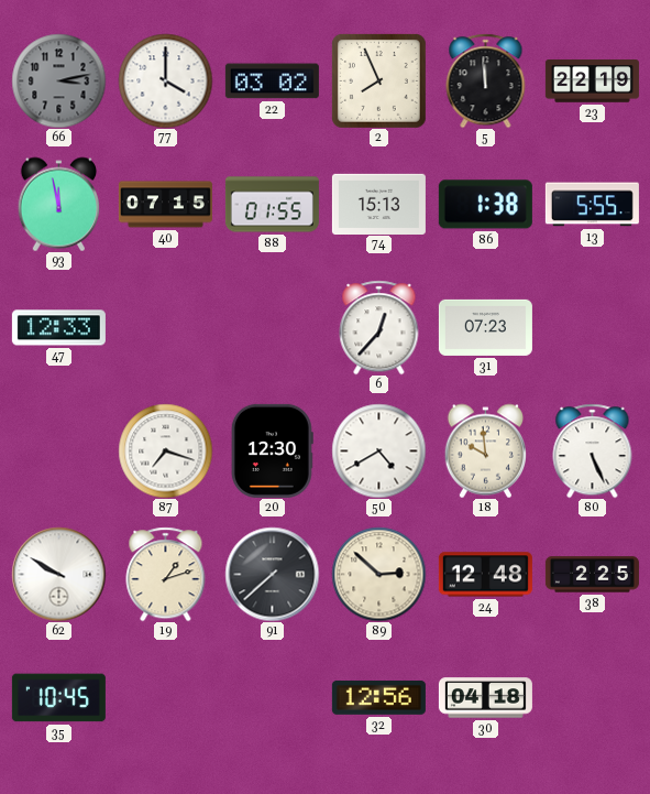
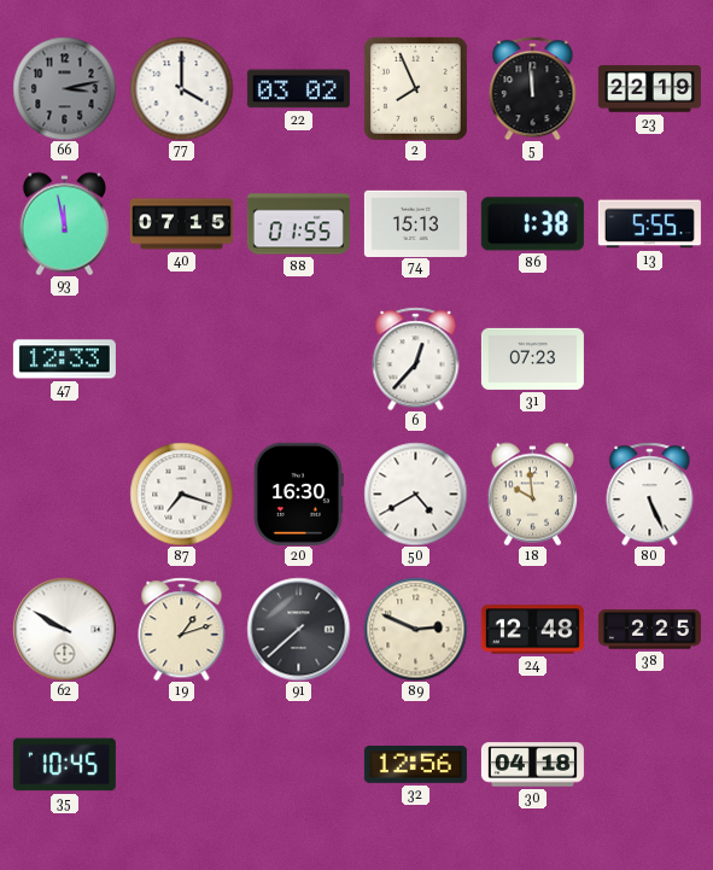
20: 12:30 -> 16:30 (298, 494)
89: 2:52 -> 2:49 (415, 629)
